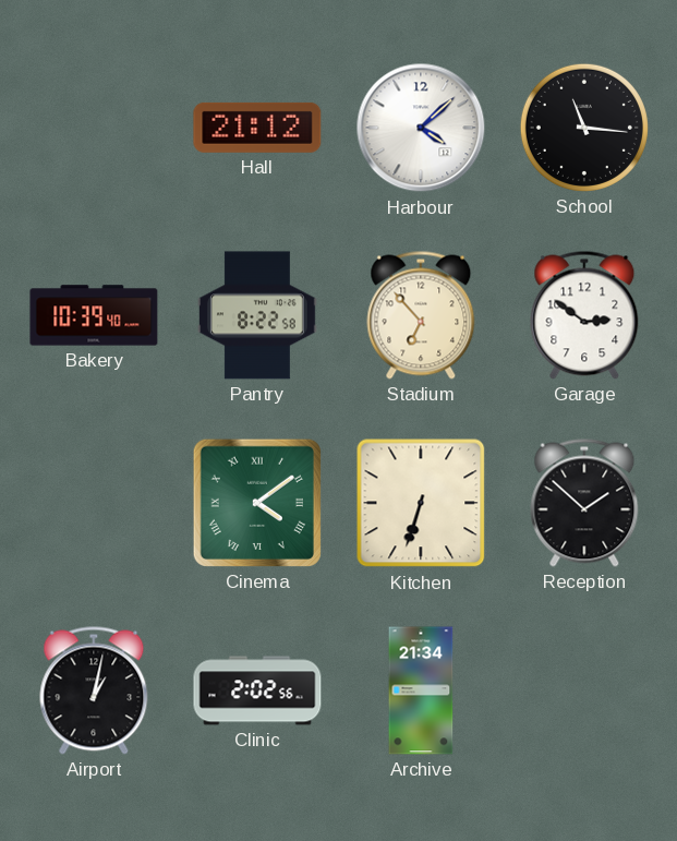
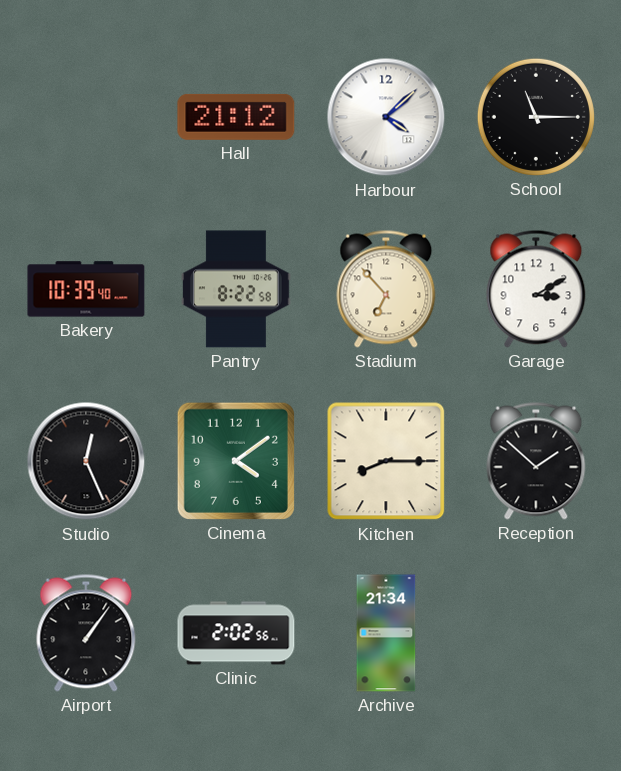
School: 11:16 -> 11:15 (536, 117)
Garage: 2:51 -> 3:10 (536, 289)
Studio: none -> 12:26 (86, 461)
Cinema numerals: Roman -> Arabic (236, 461)
Kitchen: 6:33 -> 8:15 (386, 461)
Airport: 1:02 -> 1:06 (86, 633)
